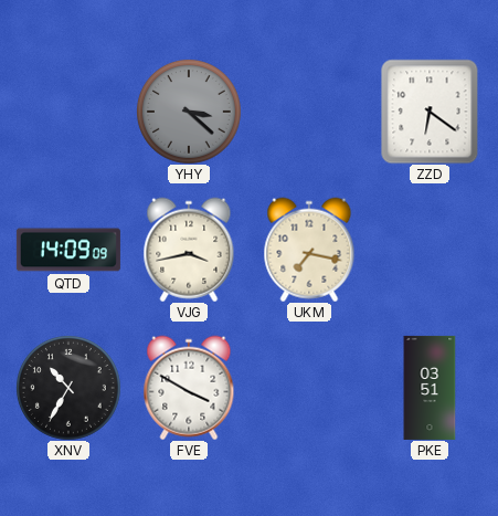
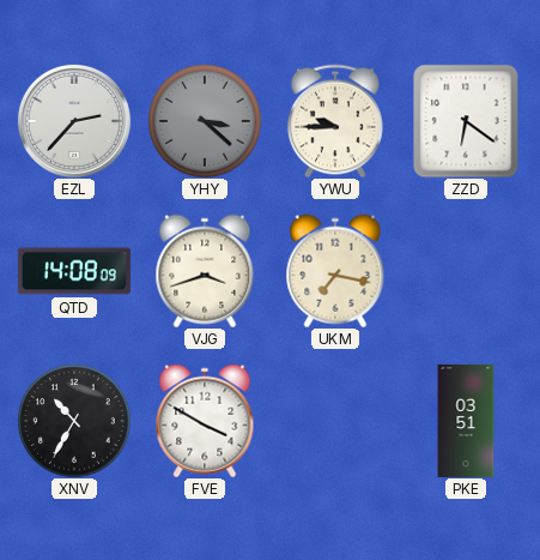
EZL: none -> 2:37 (74, 121)
YWU: none -> 9:45 (335, 121)
QTD: 14:09 -> 14:08 (74, 271)
VJG: 3:43 -> 3:42 (205, 271)
